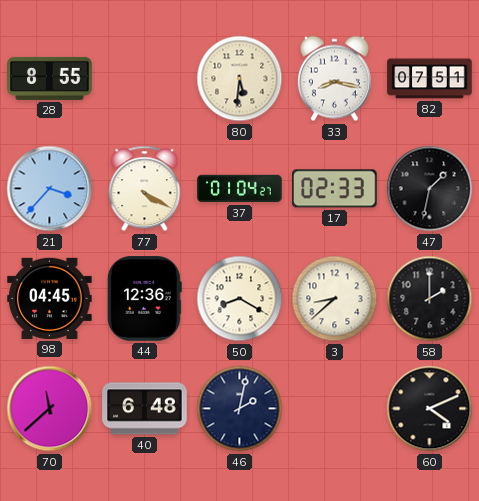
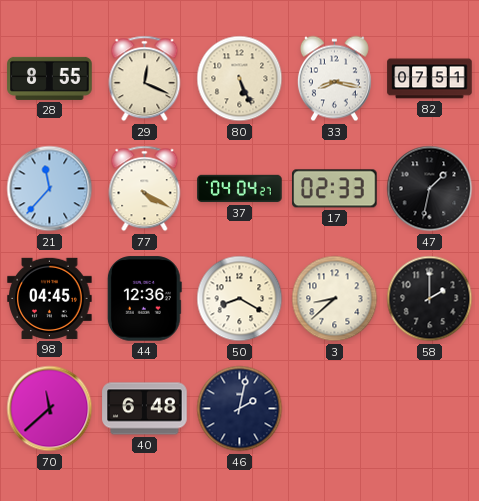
29: none -> 12:19 (145, 79)
80: 5:31 -> 5:26 (240, 79)
21: 3:37 -> 11:37 (50, 189)
37: 01:04 -> 04:04 (240, 189)
60: 4:11 -> none (430, 409)
